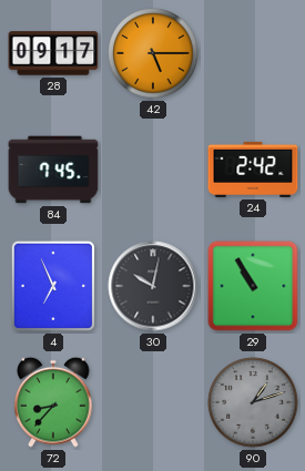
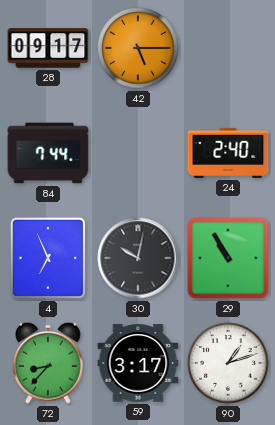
84: 7:45 -> 7:44 (48, 153)
24: 2:42 -> 2:40 (228, 153)
59: none -> 3:17 (138, 363)
90 dial: grey -> white (228, 363)
